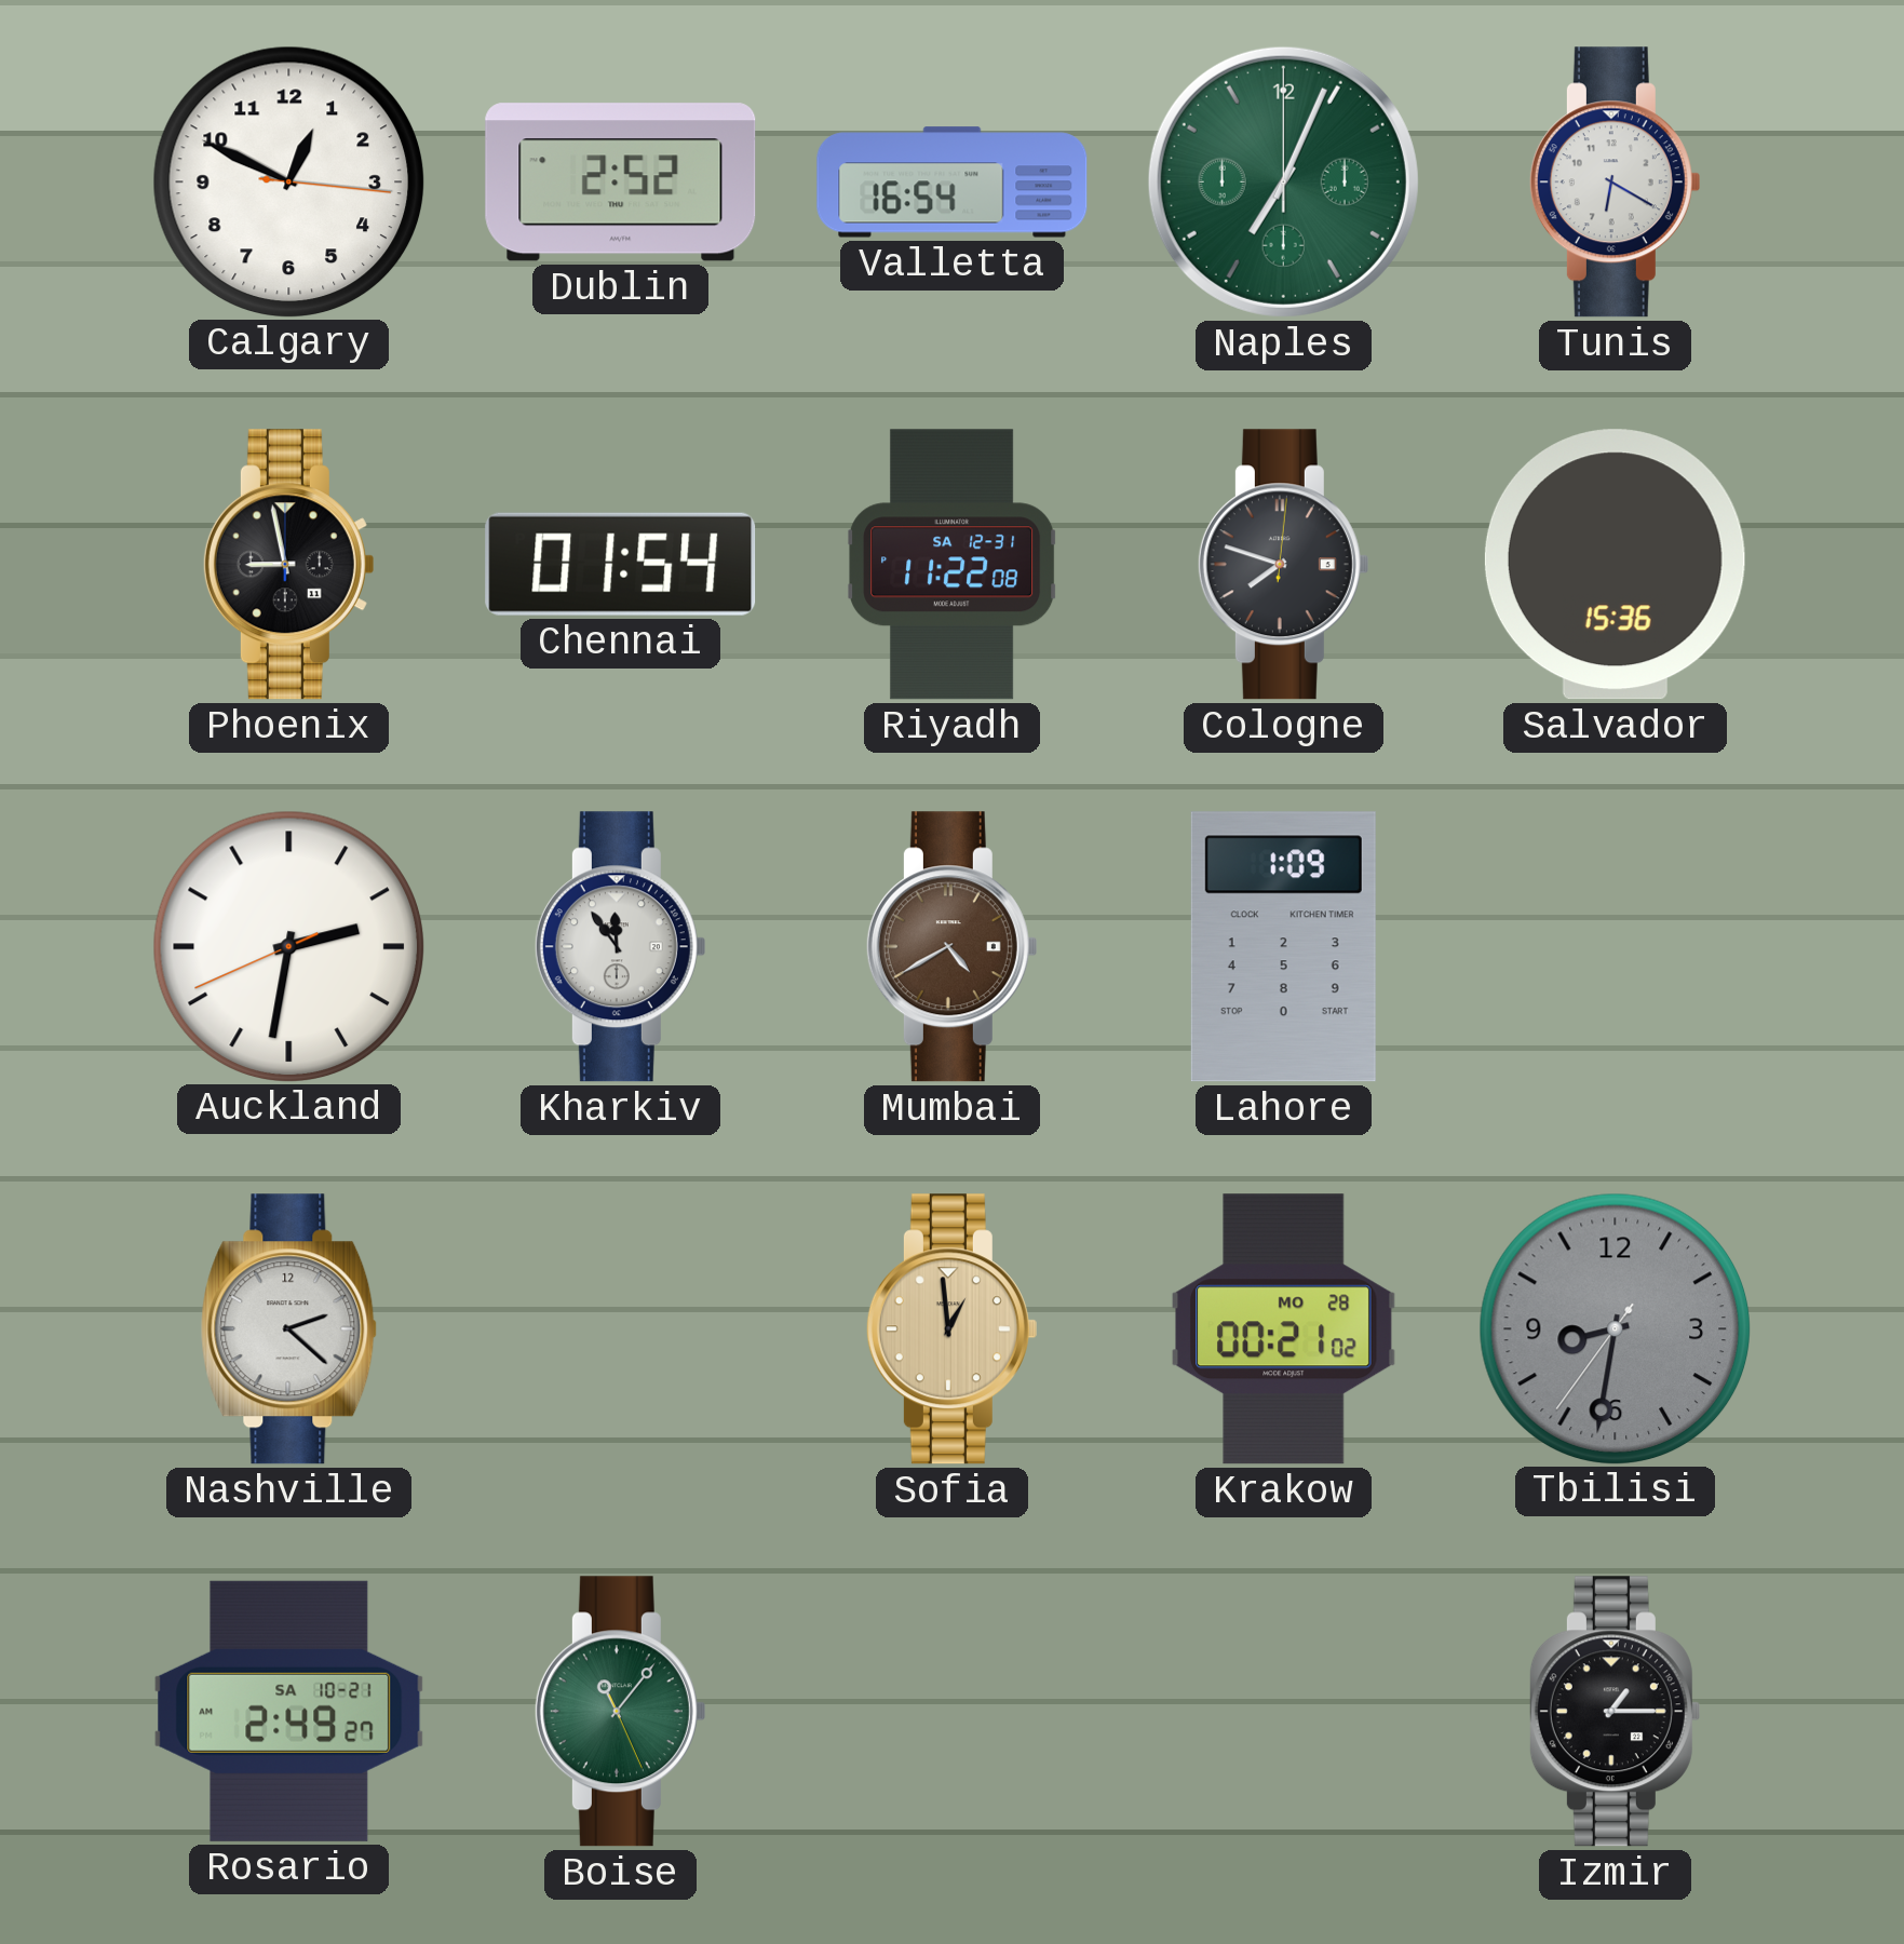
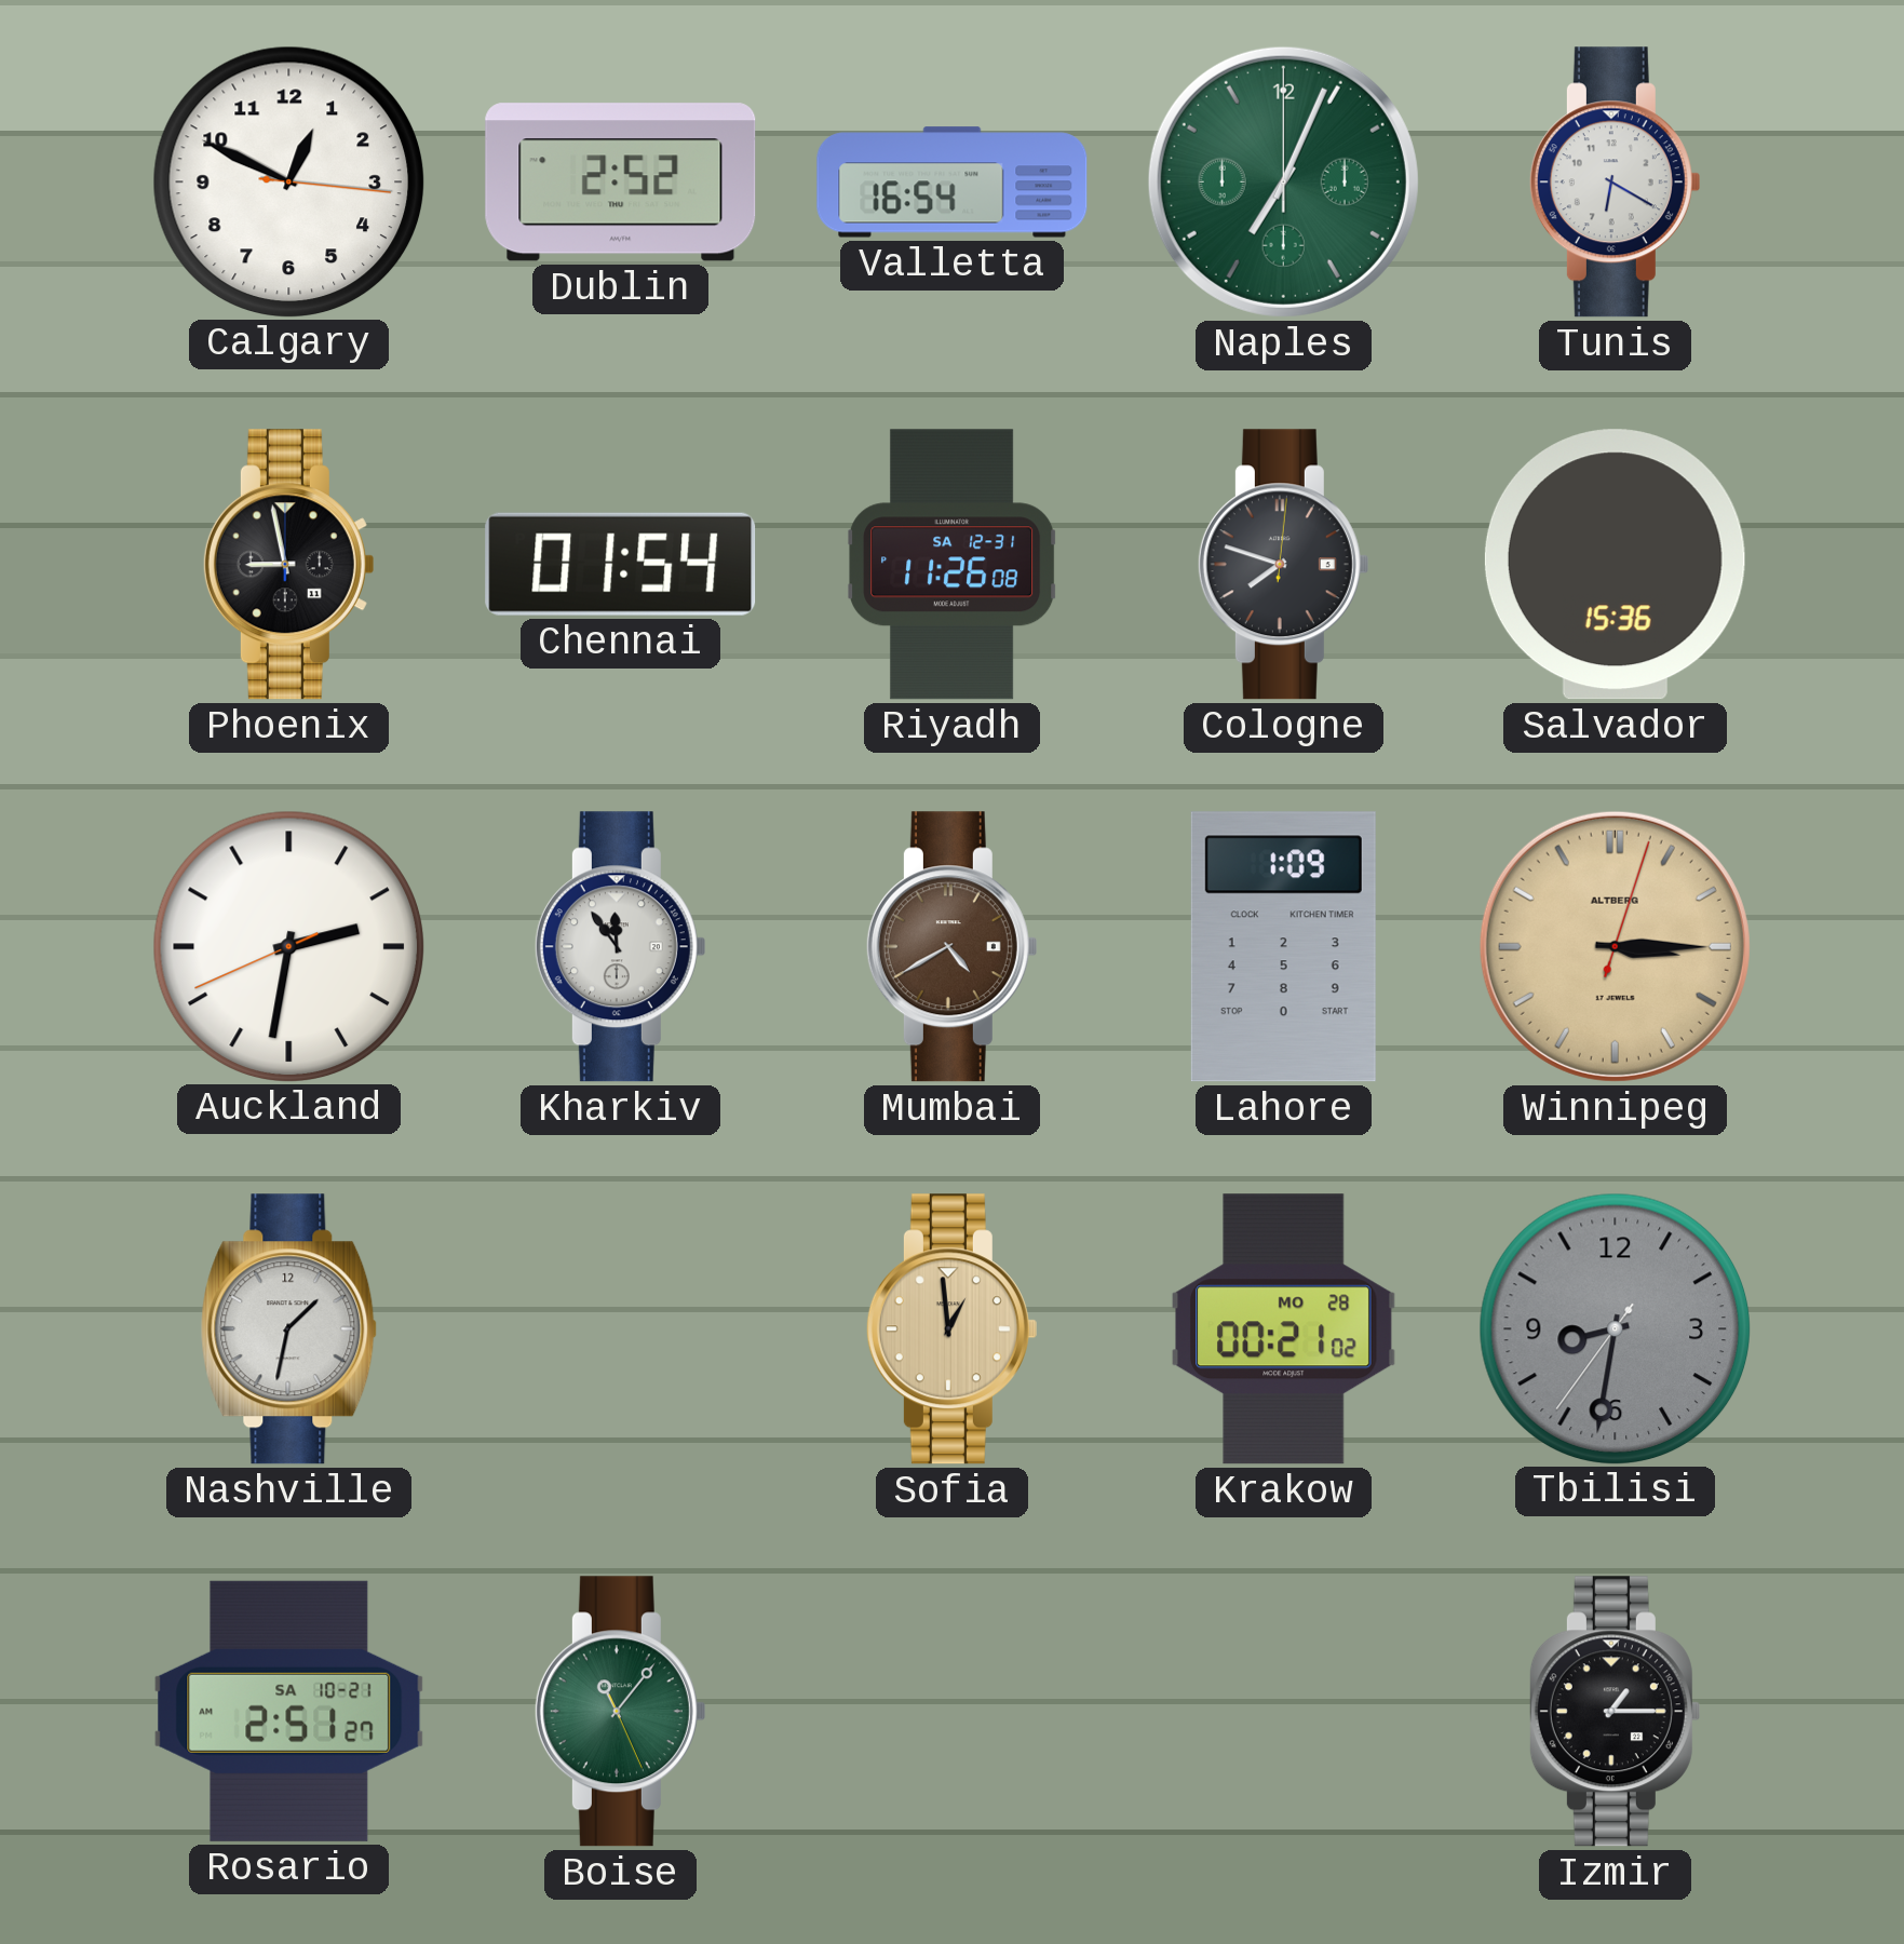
Riyadh: 11:22 -> 11:26 (953, 565)
Winnipeg: none -> 3:15 (1615, 946)
Nashville: 2:22 -> 1:32 (289, 1329)
Rosario: 2:49 -> 2:51 (289, 1711)
